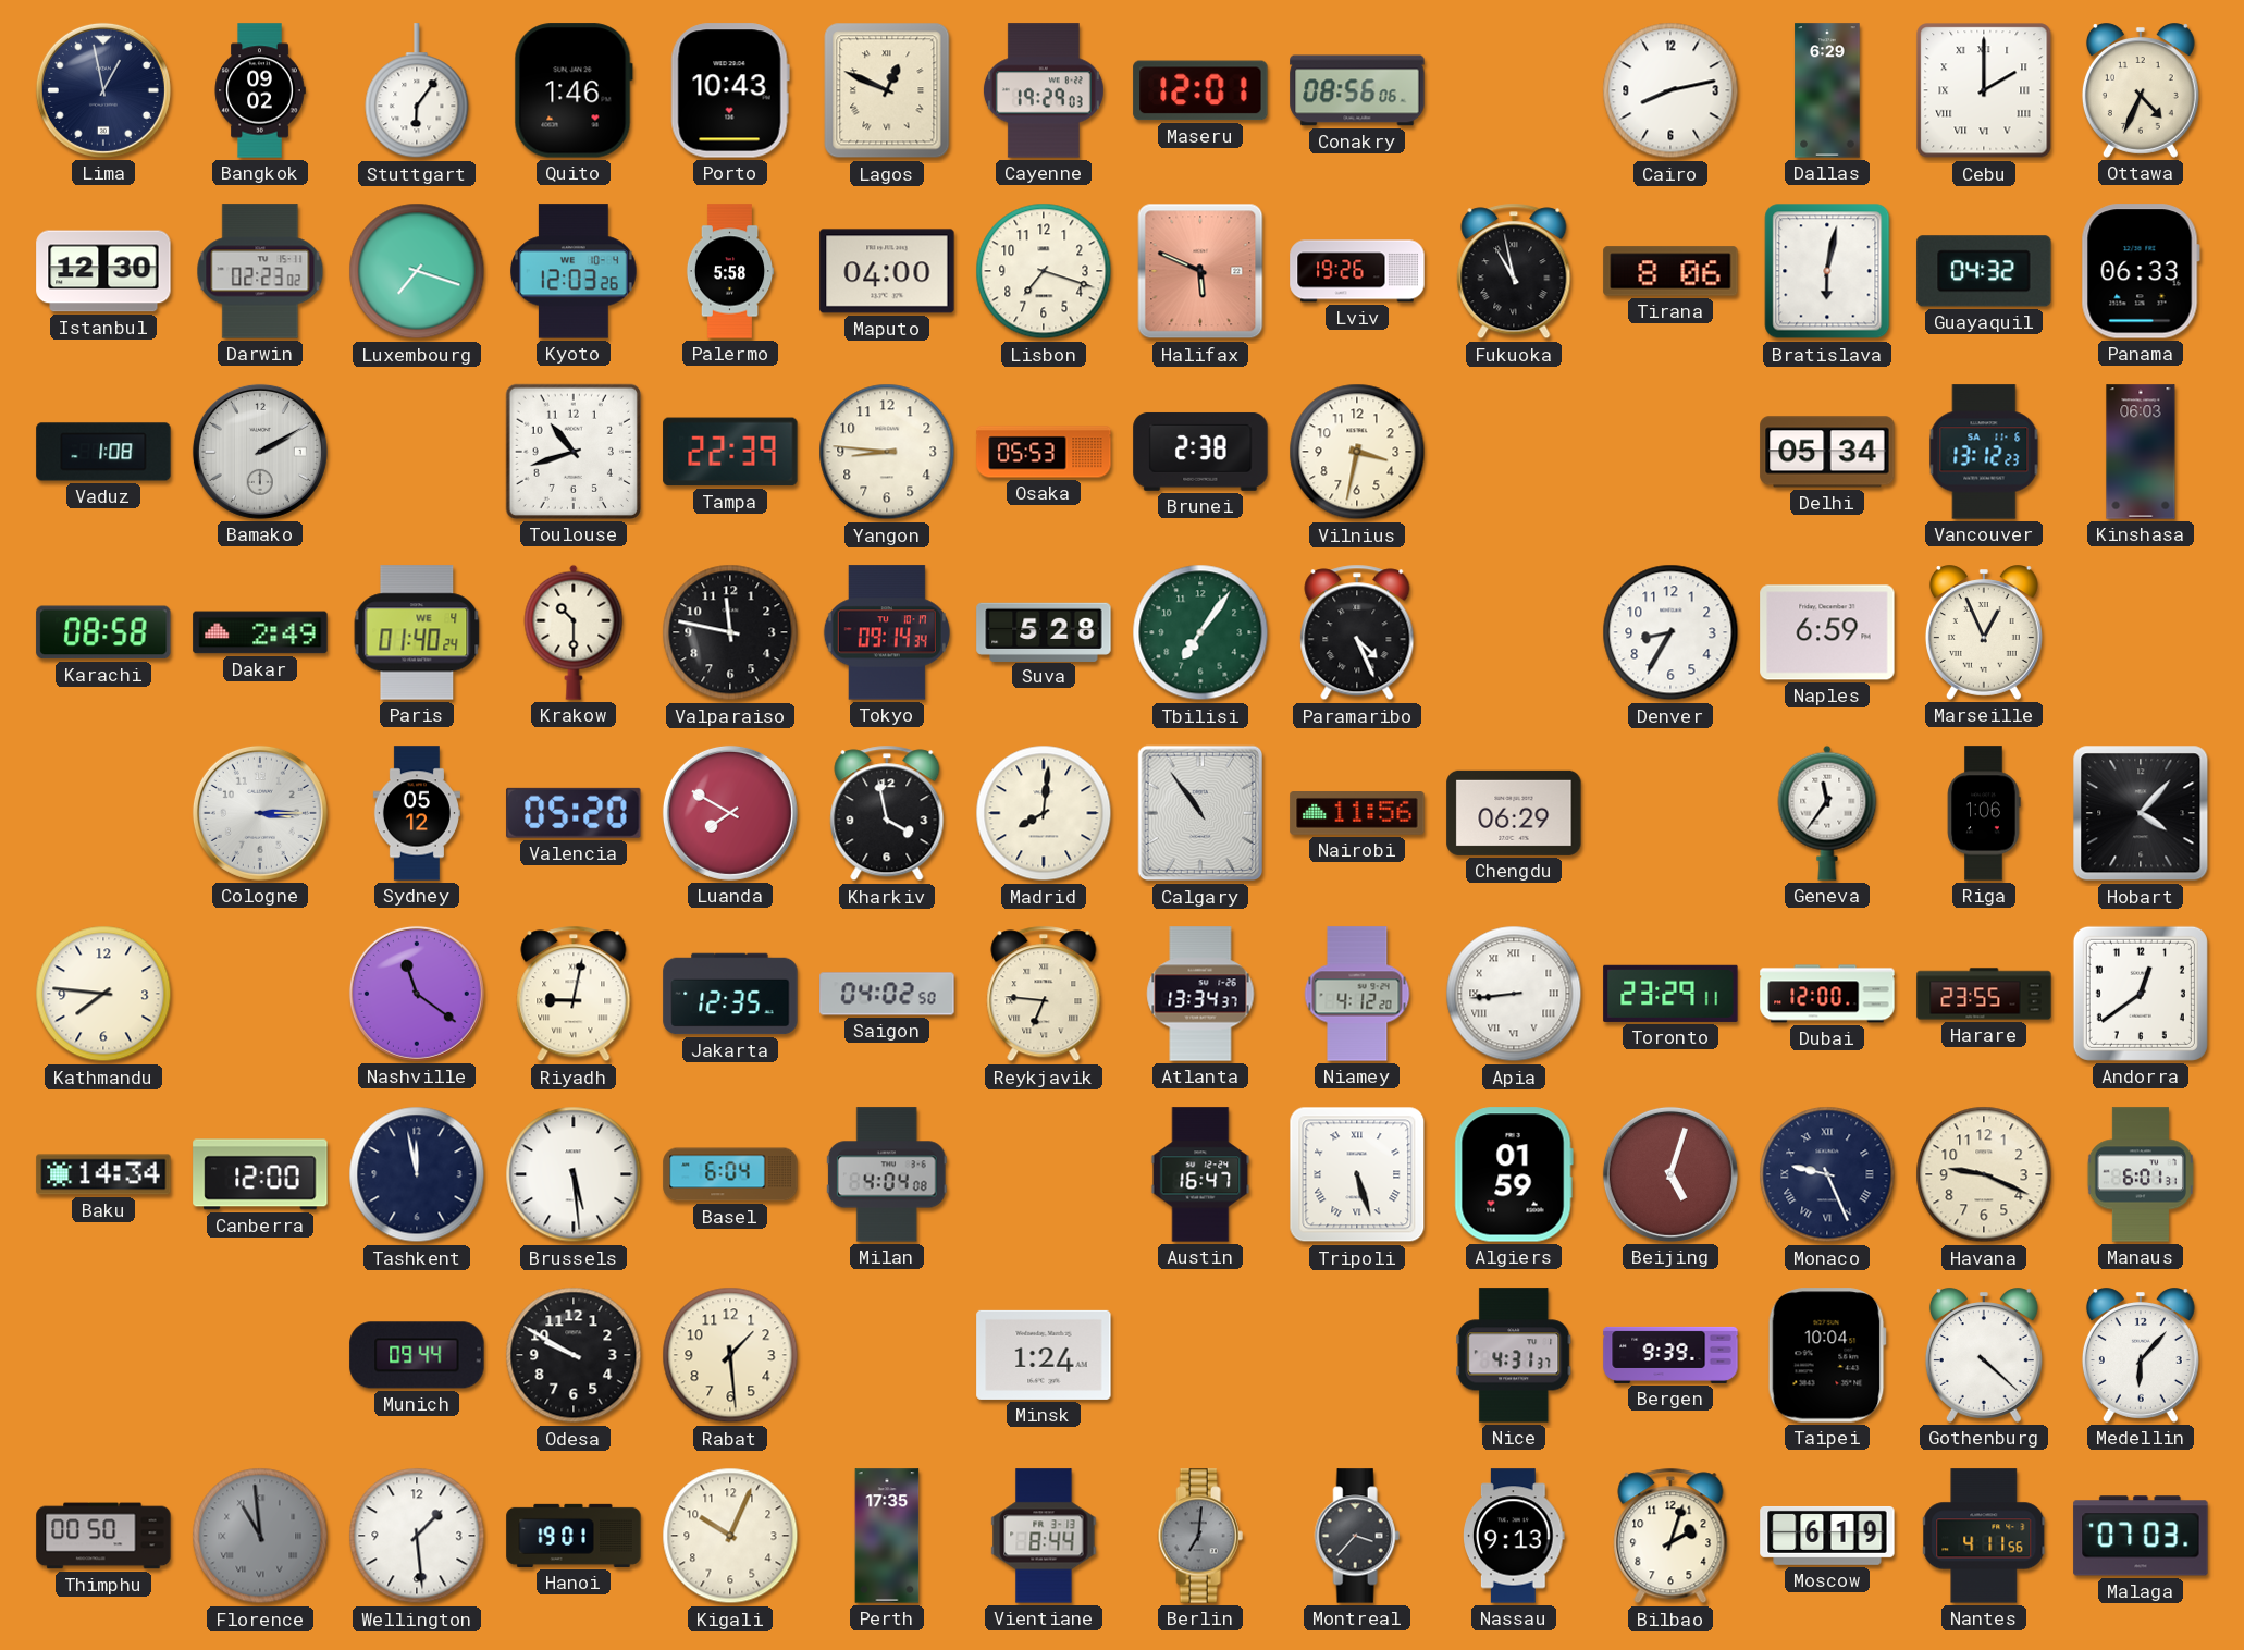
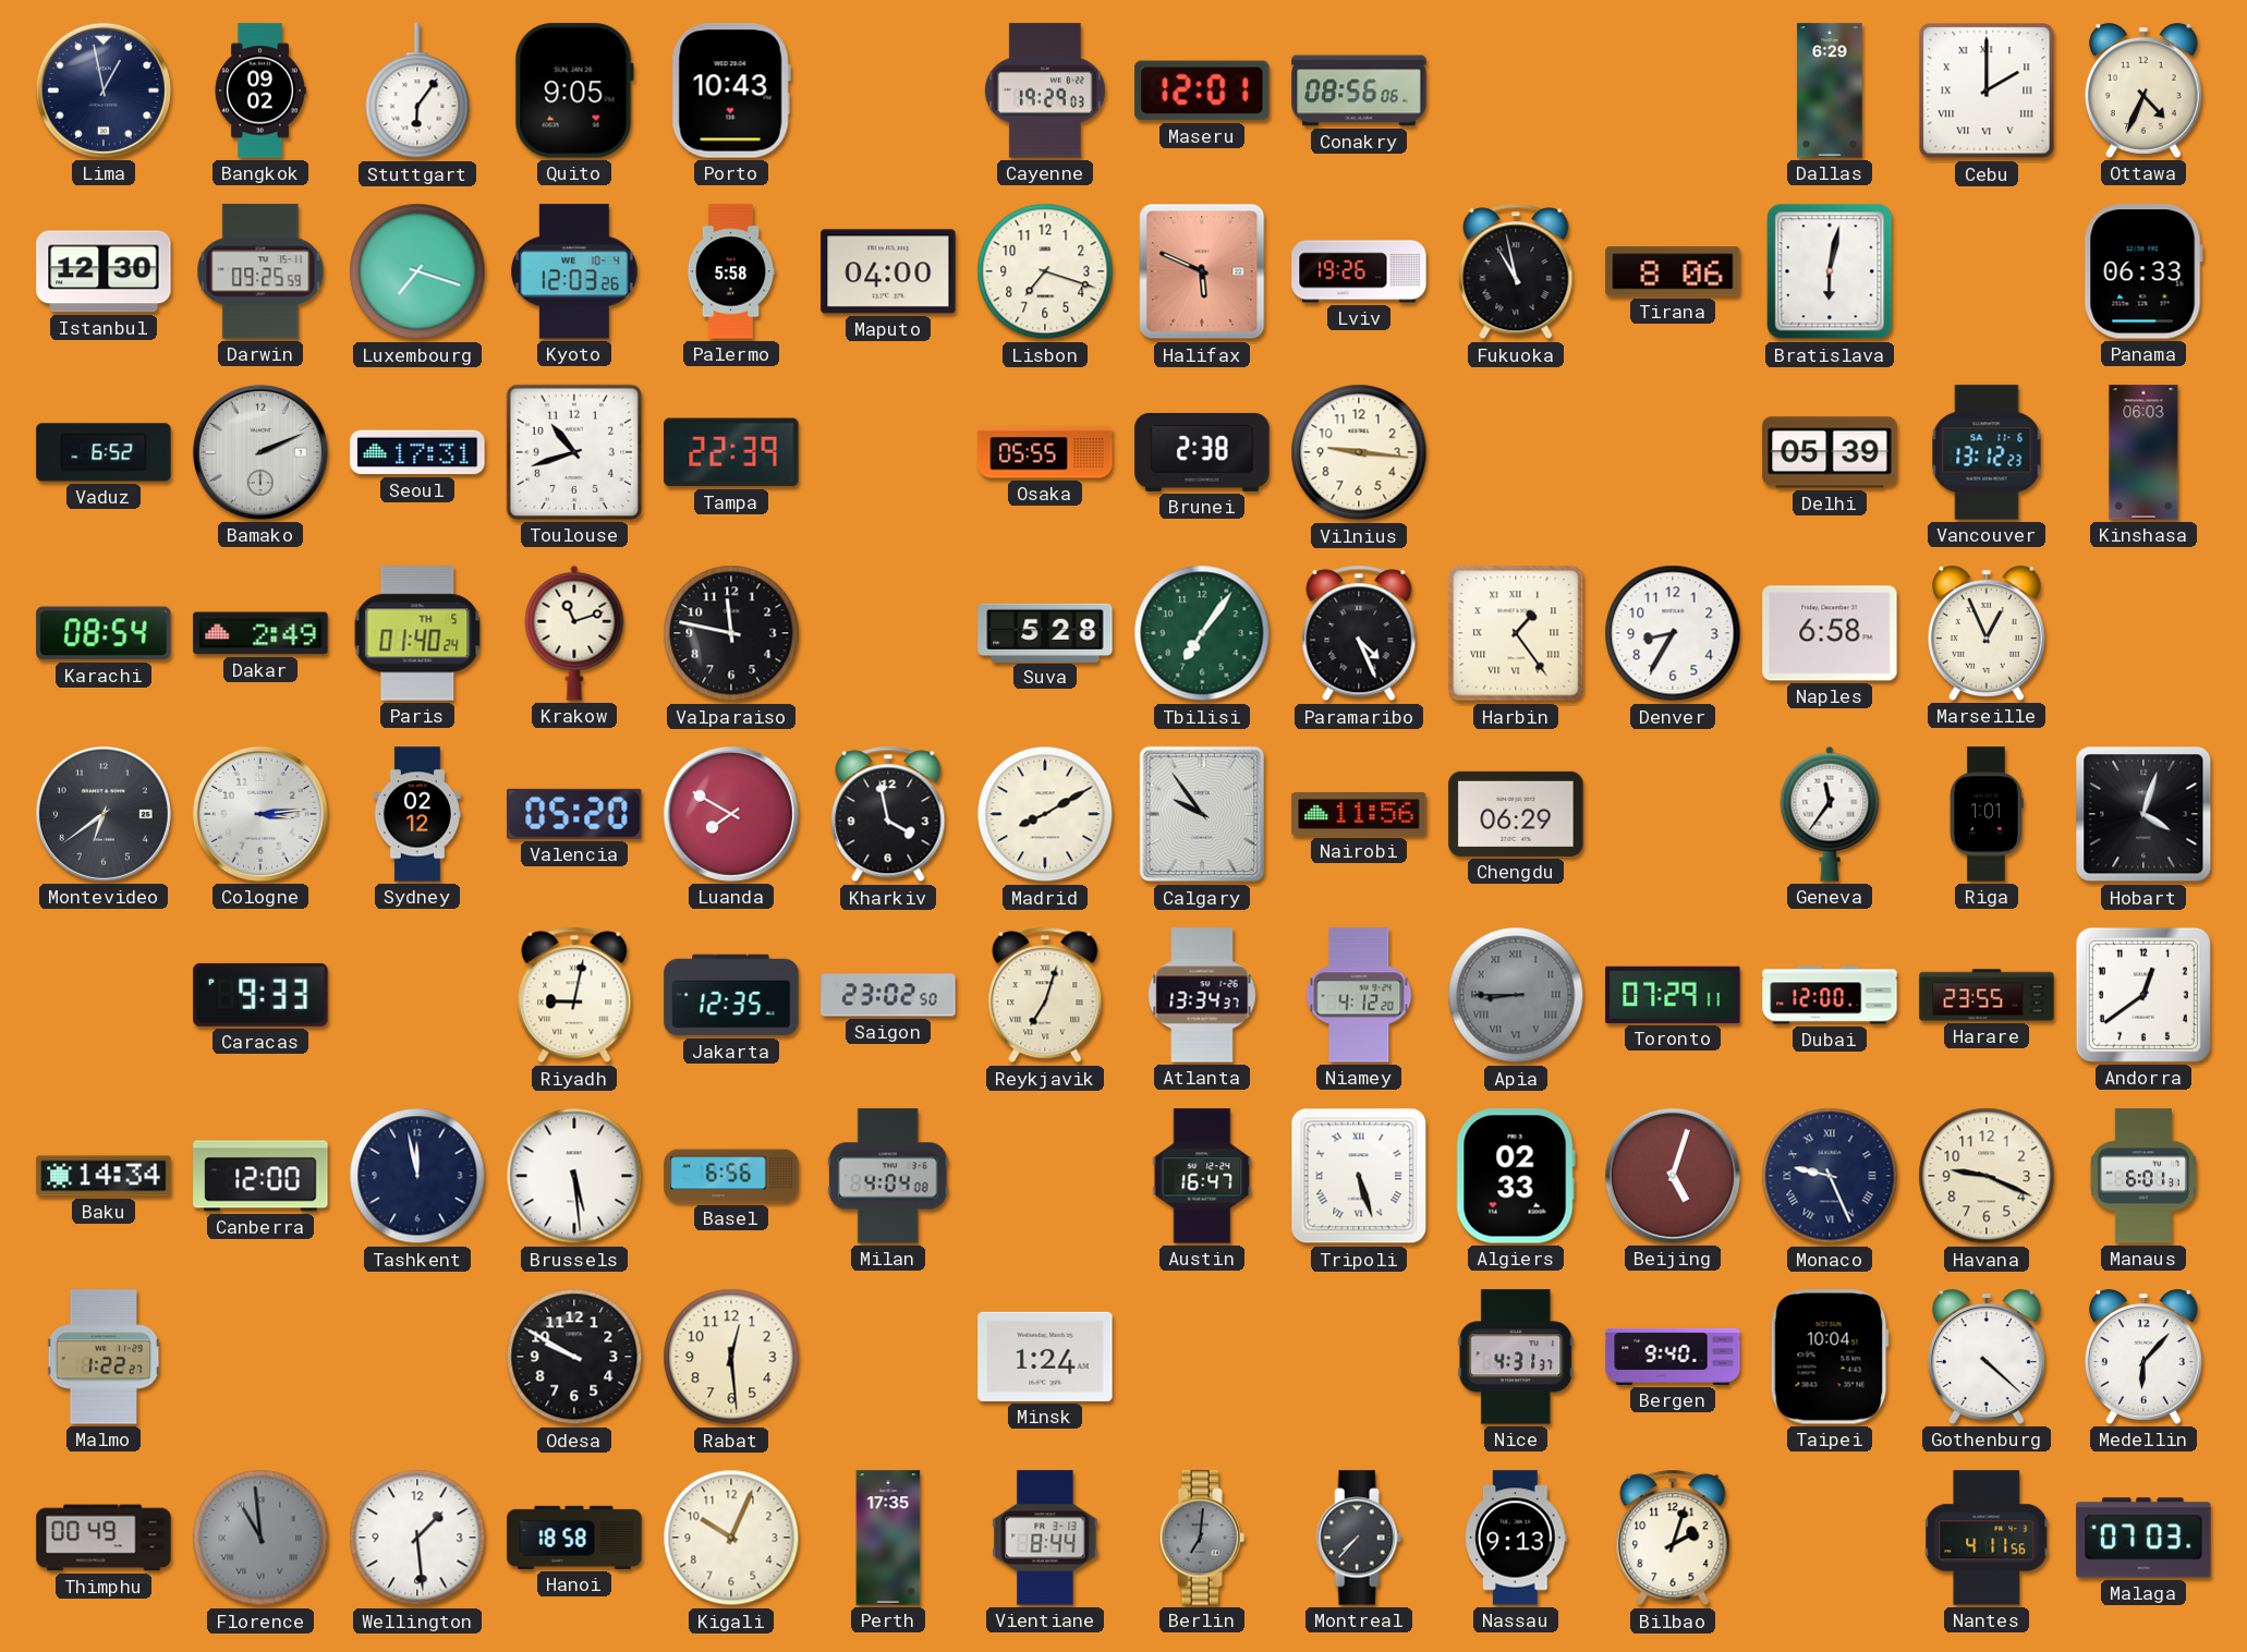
Quito: 1:46 -> 9:05 (574, 90)
Lagos: 12:49 -> none (887, 90)
Cairo: 8:13 -> none (1670, 90)
Darwin: 02:23 -> 09:25 (260, 271)
Guayaquil: 04:32 -> none (1984, 271)
Vaduz: 1:08 -> 6:52 (104, 452)
Bamako: 2:10 -> 2:11 (260, 452)
Seoul: none -> 17:31 (417, 452)
Yangon: 8:46 -> none (887, 452)
Osaka: 05:53 -> 05:55 (1045, 452)
Vilnius: 3:32 -> 9:16 (1359, 452)
Delhi: 05:34 -> 05:39 (1830, 452)
Karachi: 08:58 -> 08:54 (104, 633)
Paris date: WE 4 -> TH 5 (417, 633)
Krakow: 10:30 -> 11:12 (574, 633)
Tokyo: 09:14 -> none (887, 632)
Harbin: none -> 1:24 (1516, 633)
Naples: 6:59 -> 6:58 (1830, 633)
Montevideo: none -> 6:39 (104, 814)
Cologne: 3:15 -> 3:14 (260, 814)
Sydney: 05:12 -> 02:12 (417, 814)
Madrid: 8:01 -> 8:10 (1045, 814)
Calgary: 10:54 -> 9:54 (1202, 814)
Riga: 1:06 -> 1:01 (1987, 814)
Hobart: 4:07 -> 4:03 (2143, 814)
Kathmandu: 7:46 -> none (103, 994)
Caracas: none -> 9:33 (260, 995)
Nashville: 11:21 -> none (417, 994)
Saigon: 04:02 -> 23:02 (888, 995)
Reykjavik: 6:46 -> 7:03 (1045, 995)
Apia: 8:44 -> 8:45 (1516, 995)
Apia dial: white -> grey (1516, 995)
Toronto: 23:29 -> 07:29 (1673, 995)
Basel: 6:04 -> 6:56 (731, 1176)
Algiers: 01:59 -> 02:33 (1516, 1176)
Malmo: none -> 1:22 (104, 1357)
Munich: 09:44 -> none (417, 1355)
Rabat: 1:29 -> 12:29 (731, 1357)
Bergen: 9:39 -> 9:40 (1673, 1357)
Thimphu: 00:50 -> 00:49 (104, 1538)
Hanoi: 19:01 -> 18:58 (574, 1538)
Montreal: 3:37 -> 7:37 (1359, 1538)
Moscow: 6:19 -> none (1827, 1536)
